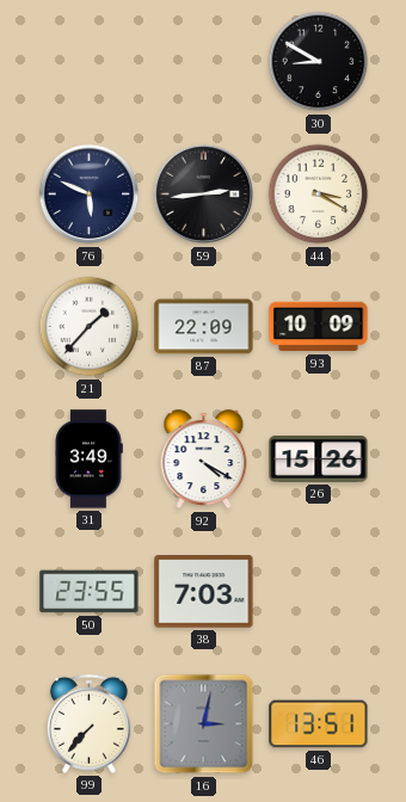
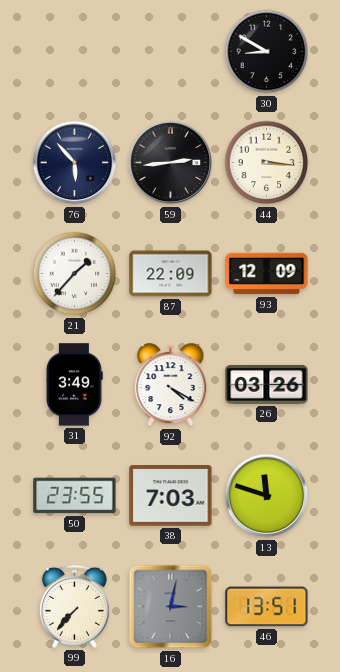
76: 5:49 -> 5:53 (75, 163)
44: 3:20 -> 3:16 (267, 163)
93: 10:09 -> 12:09 (267, 274)
26: 15:26 -> 03:26 (267, 384)
13: none -> 11:48 (267, 496)
